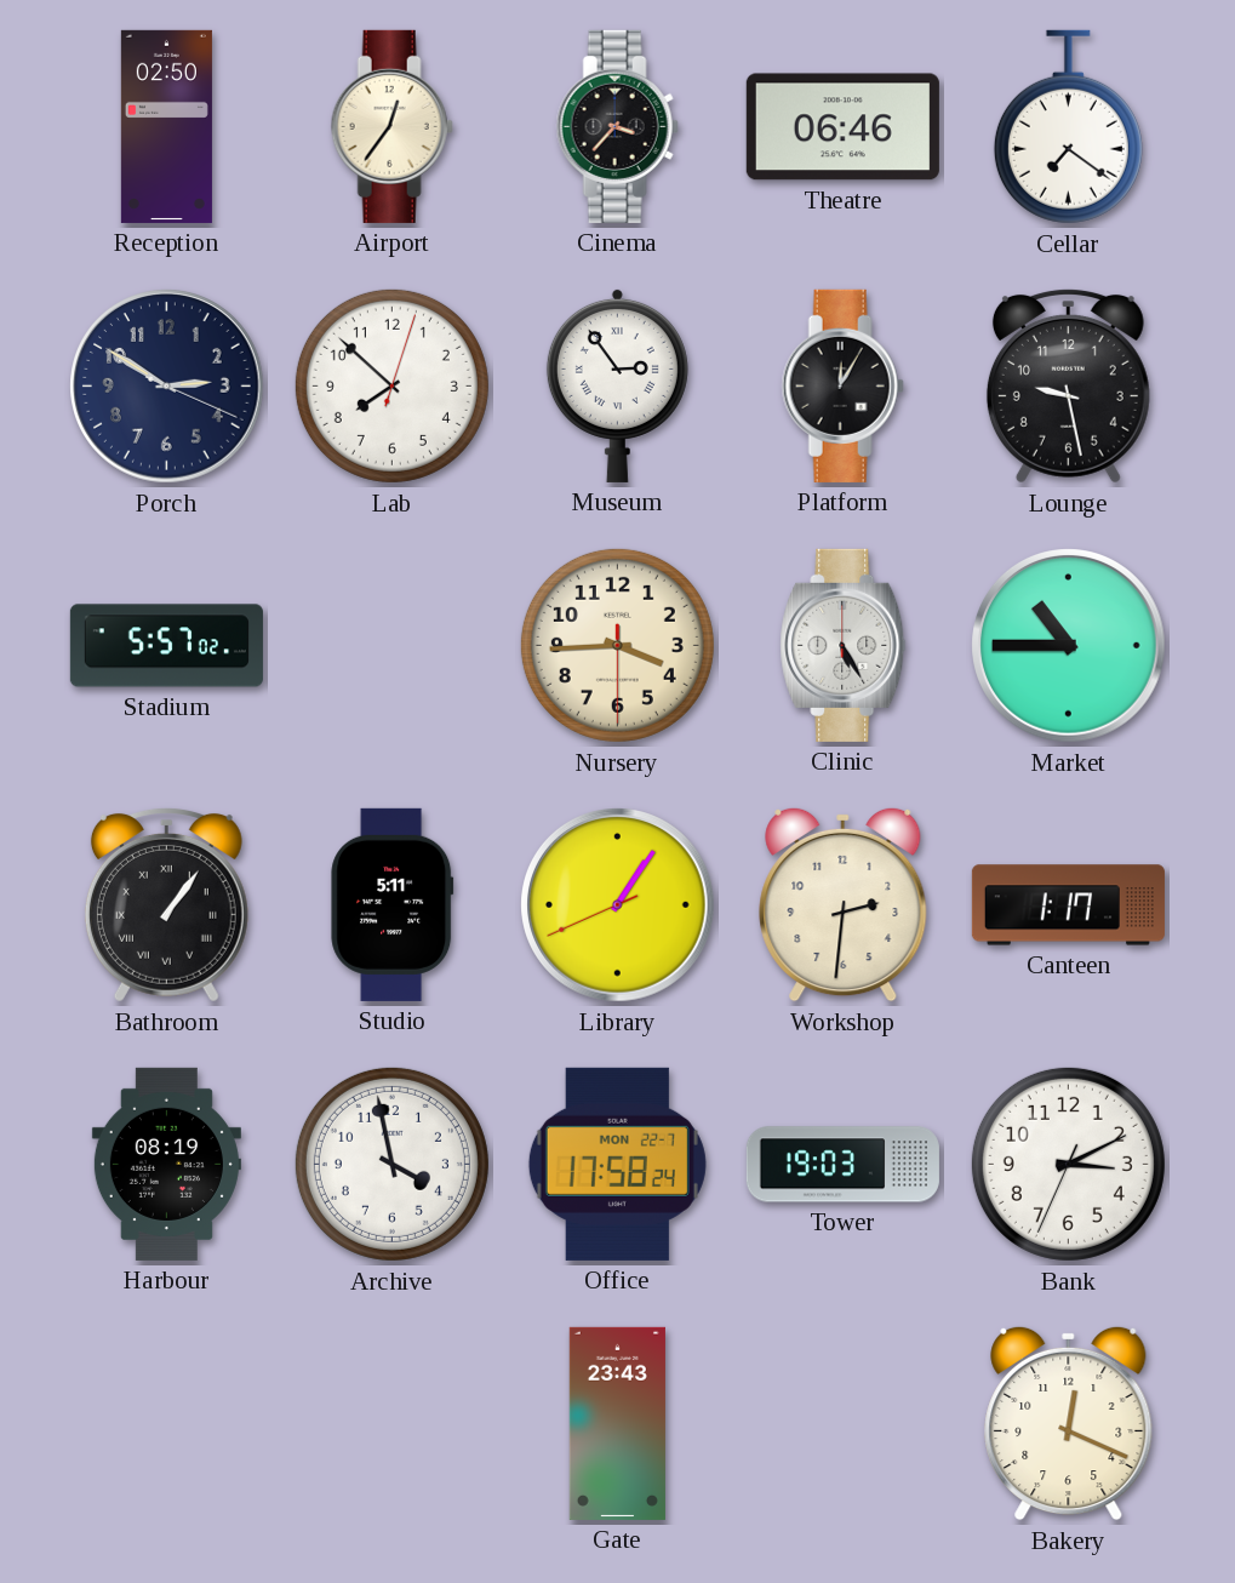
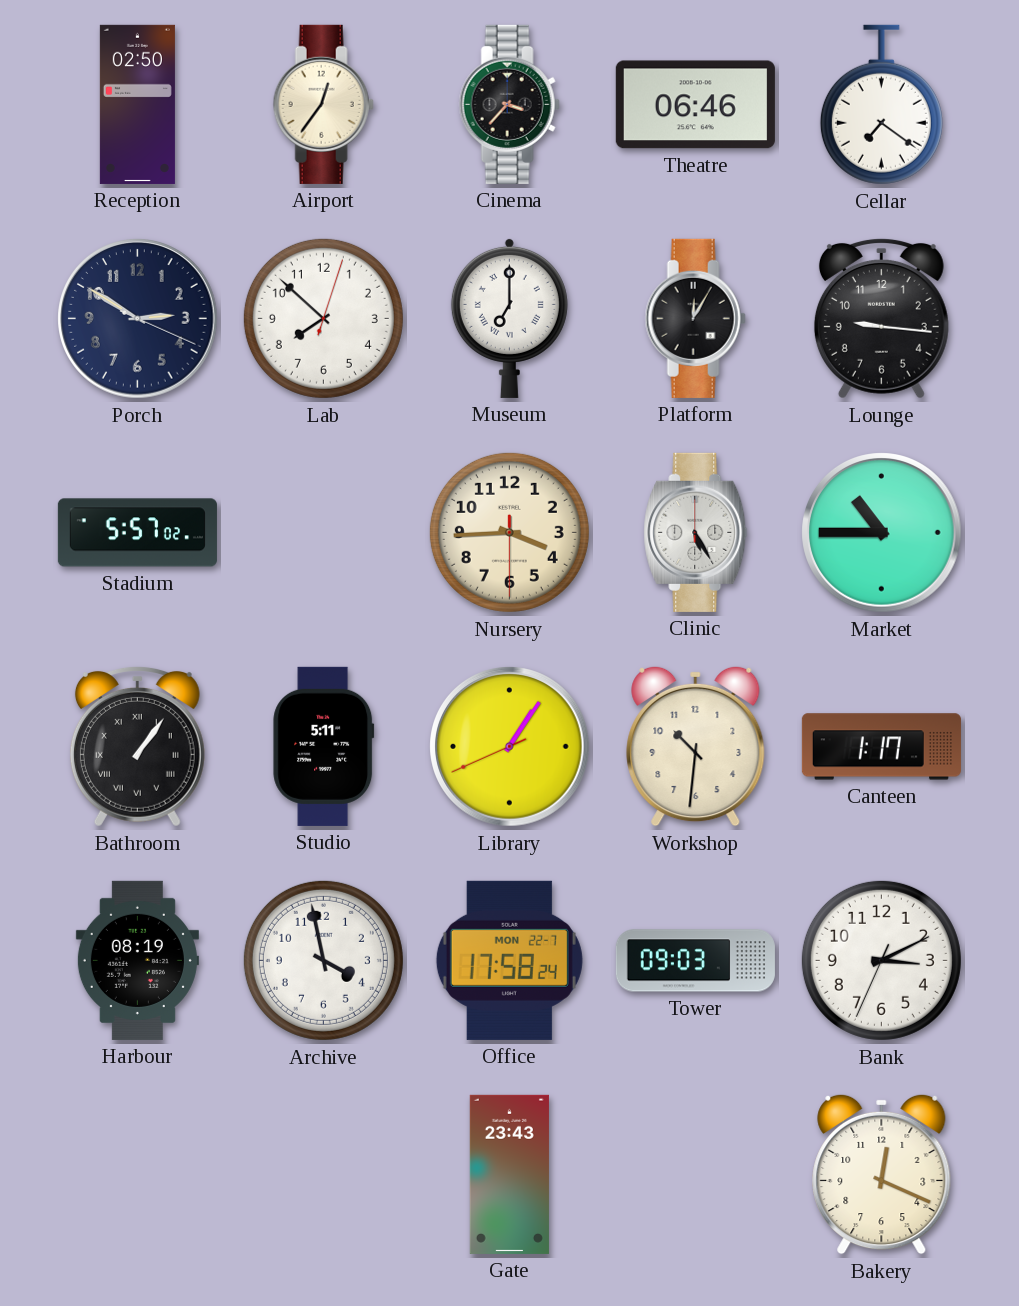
Museum: 2:54 -> 7:00 (509, 318)
Lounge: 9:28 -> 9:16 (881, 318)
Workshop: 2:31 -> 10:31 (696, 746)
Tower: 19:03 -> 09:03 (695, 961)
